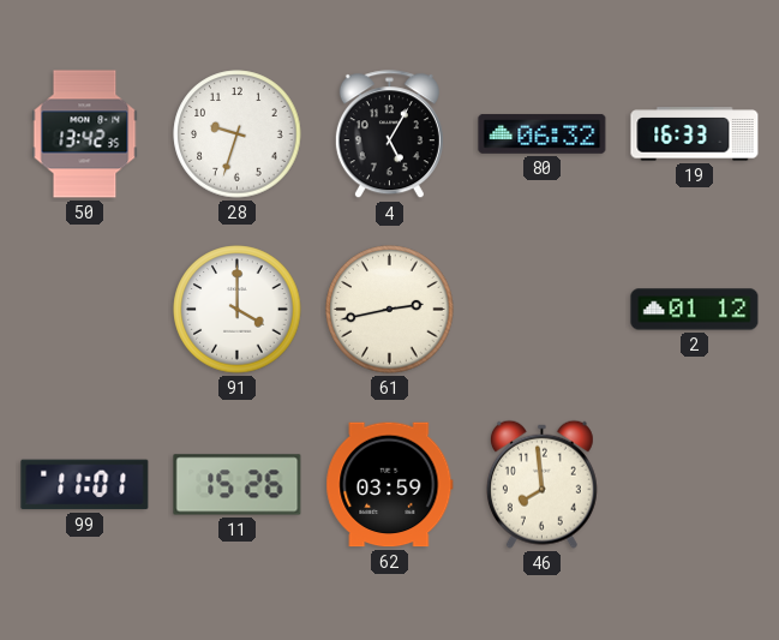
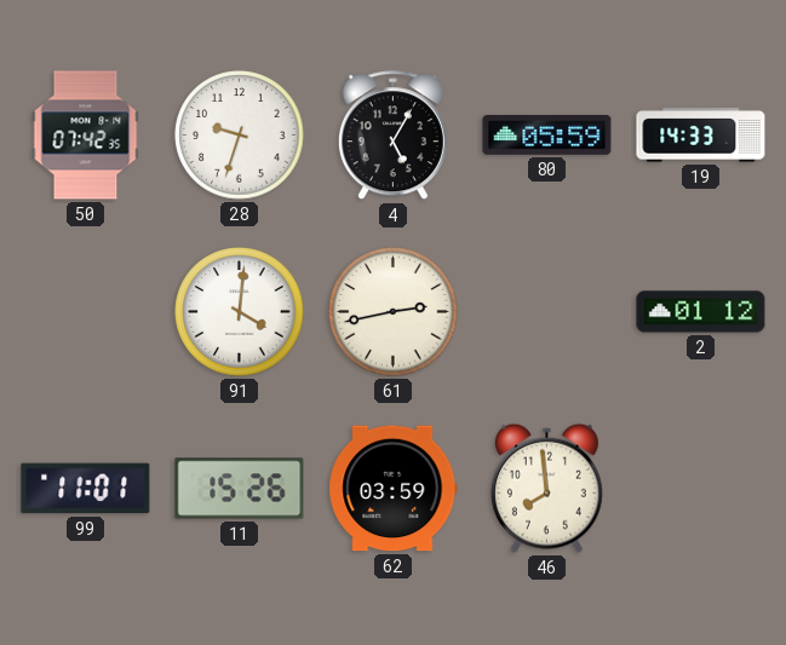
50: 13:42 -> 07:42 (86, 136)
80: 06:32 -> 05:59 (547, 136)
19: 16:33 -> 14:33 (701, 136)
91: 4:00 -> 4:01 (240, 312)
